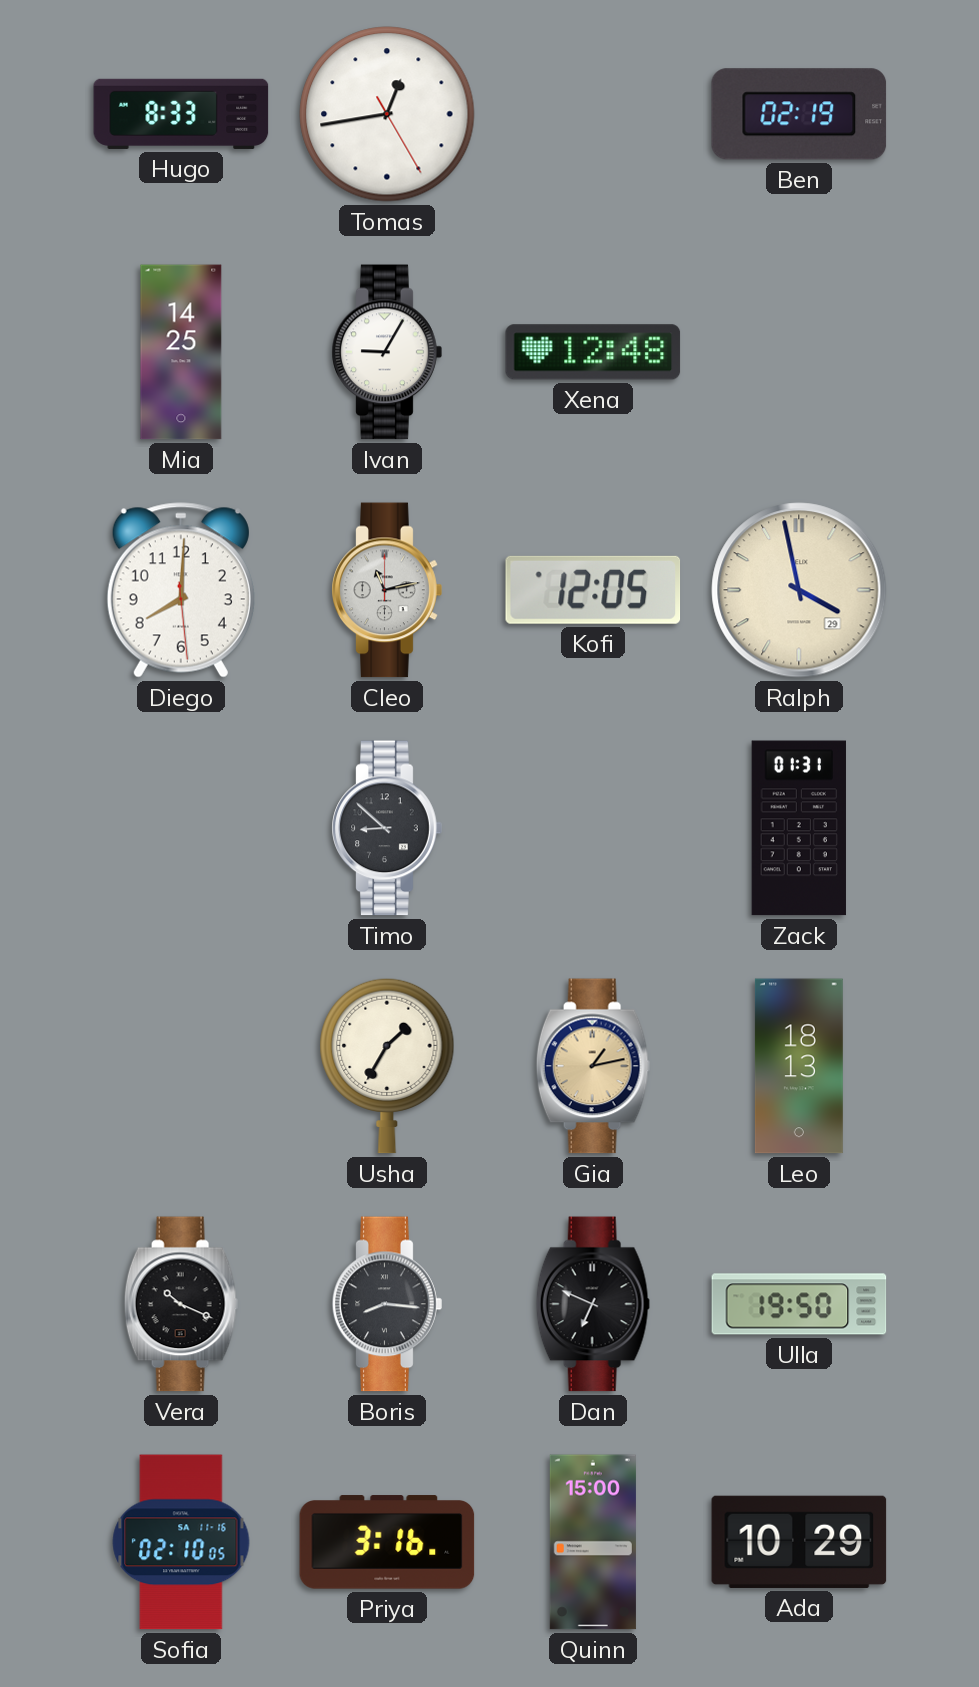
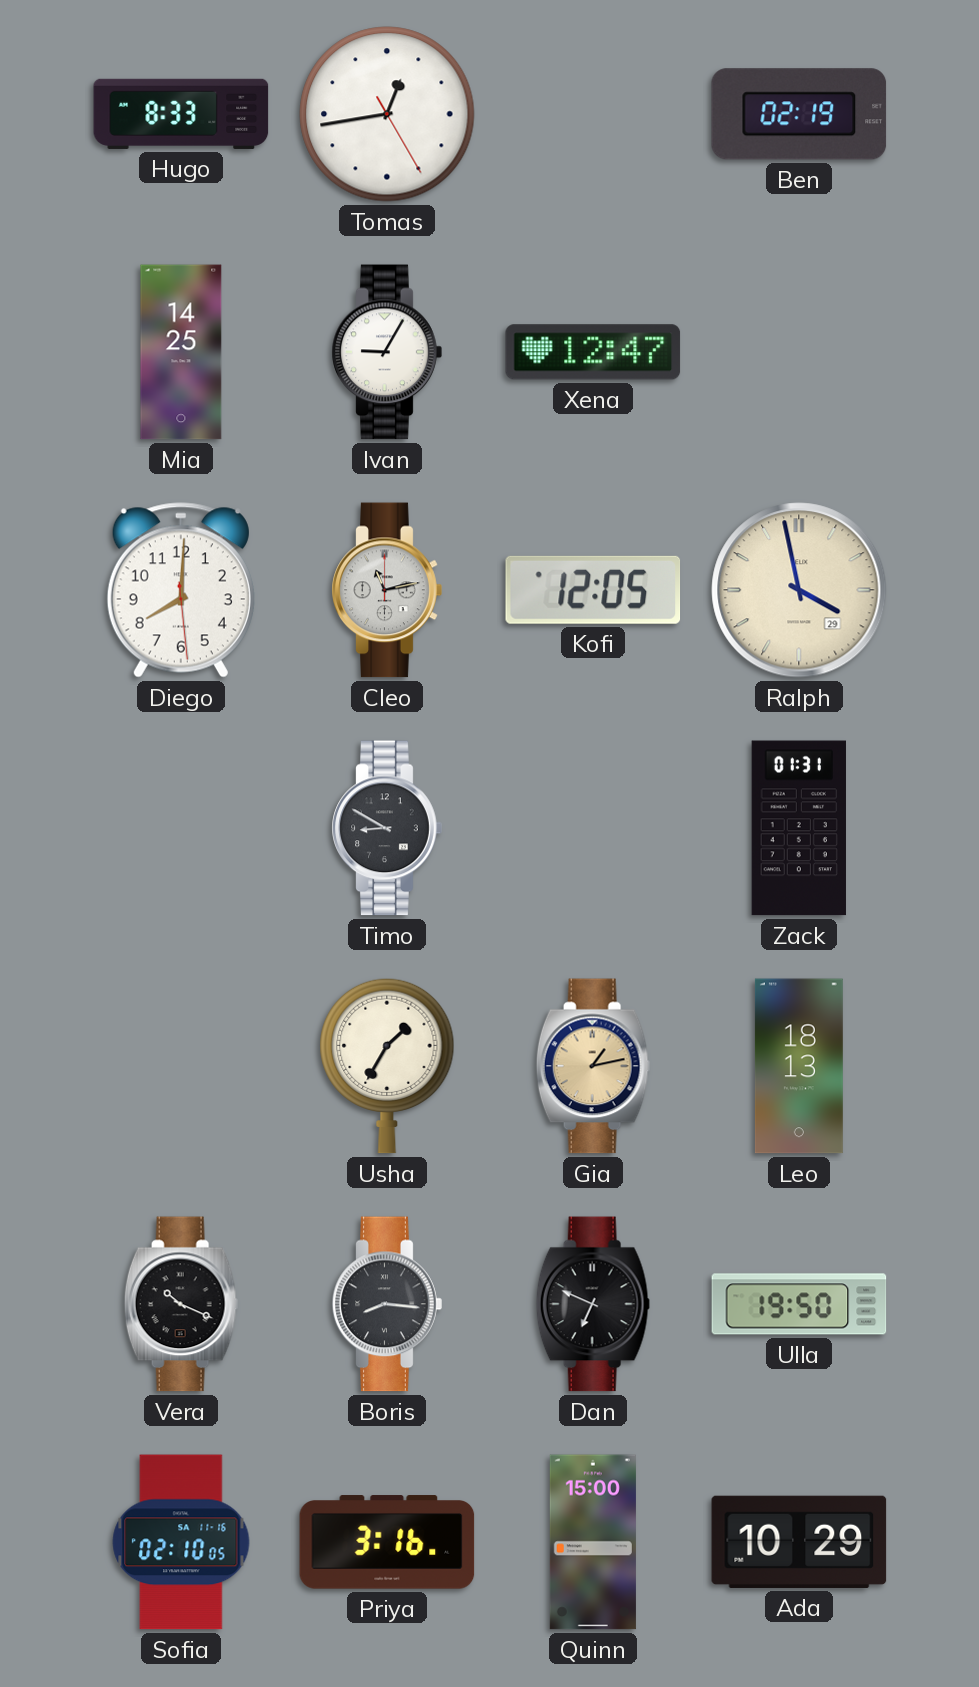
Xena: 12:48 -> 12:47 (593, 352)
Timo: 8:52 -> 8:50 (387, 828)
